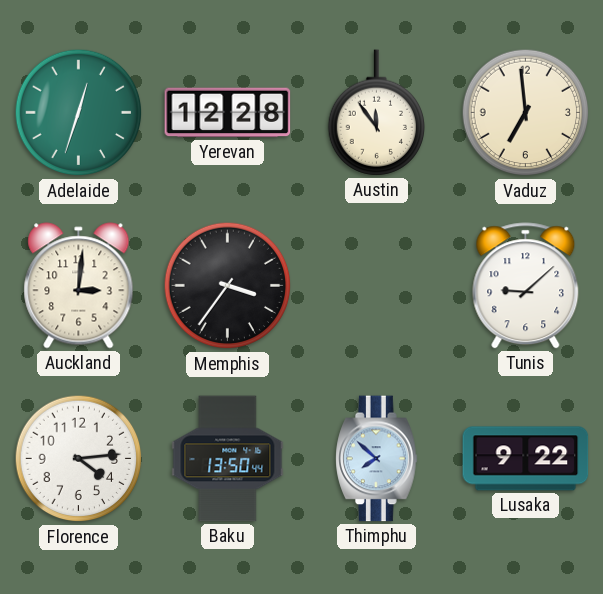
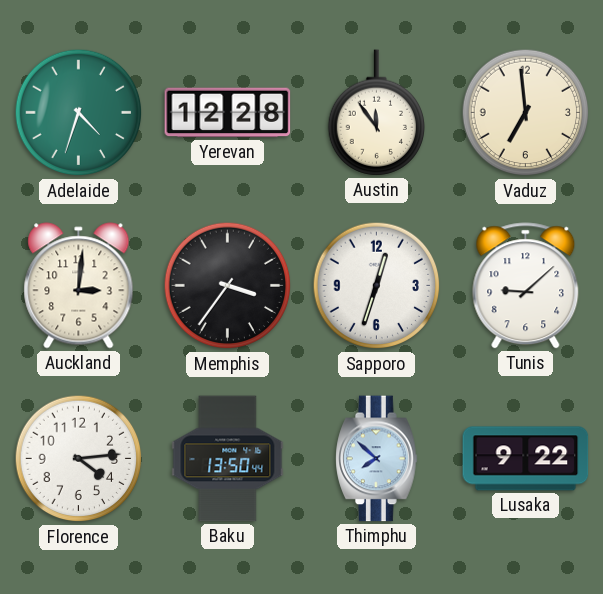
Adelaide: 12:33 -> 4:33 (79, 113)
Sapporo: none -> 12:33 (377, 286)
